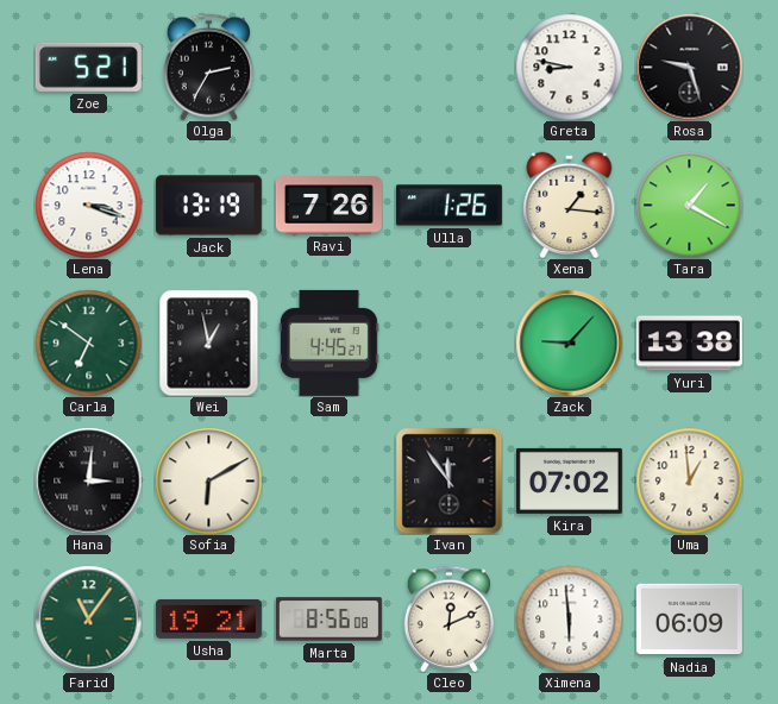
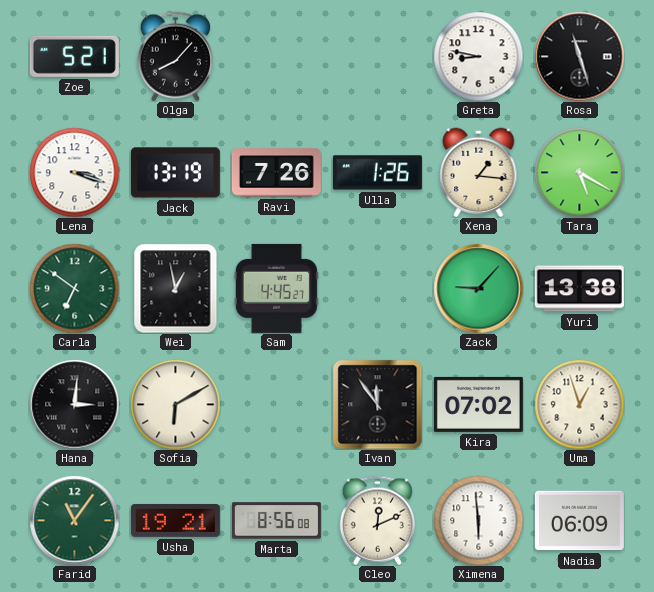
Olga: 2:35 -> 8:07 (175, 56)
Rosa: 9:27 -> 11:27 (579, 56)
Tara: 1:20 -> 5:20 (579, 172)
Uma: 12:59 -> 12:57 (579, 404)
